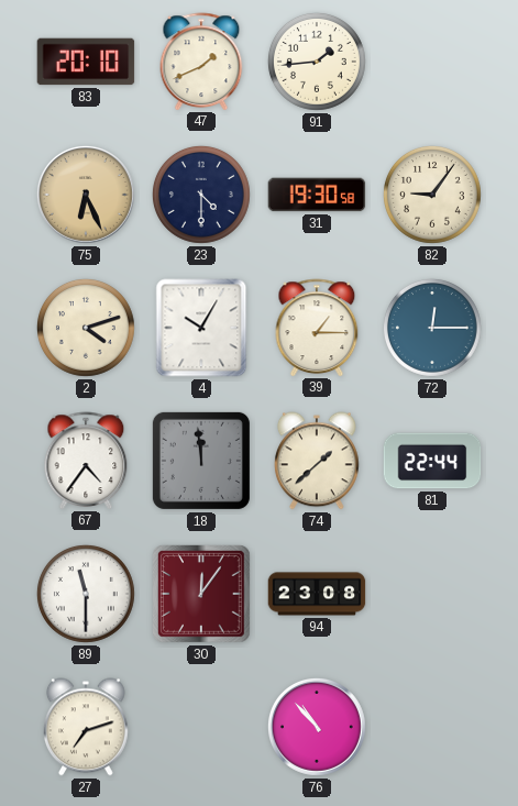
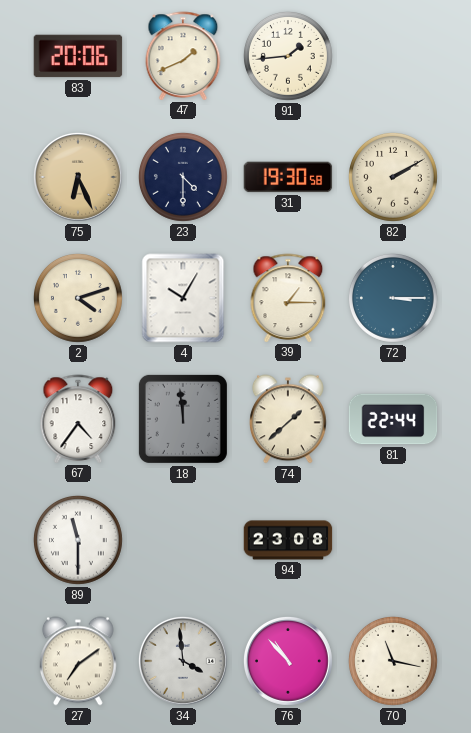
83: 20:10 -> 20:06 (78, 56)
82: 9:06 -> 2:10 (393, 177)
72: 12:15 -> 3:15 (393, 298)
30: 12:06 -> none (202, 595)
27: 7:12 -> 7:09 (79, 661)
34: none -> 3:59 (183, 661)
70: none -> 11:17 (393, 661)
